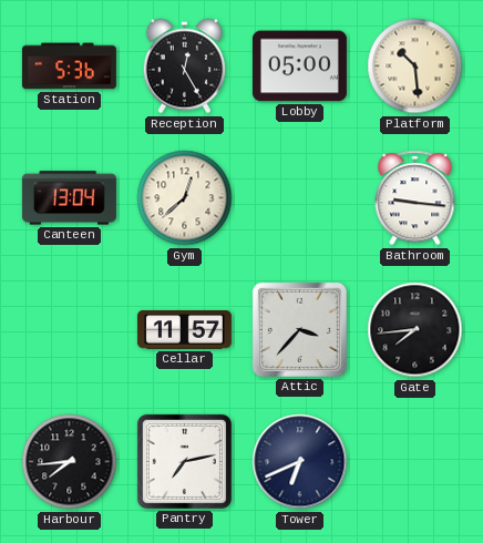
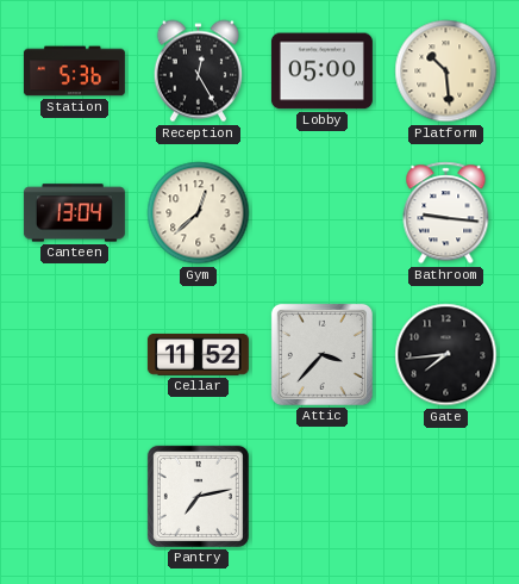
Cellar: 11:57 -> 11:52 (198, 354)
Harbour: 7:44 -> none (70, 462)
Tower: 6:41 -> none (300, 462)
